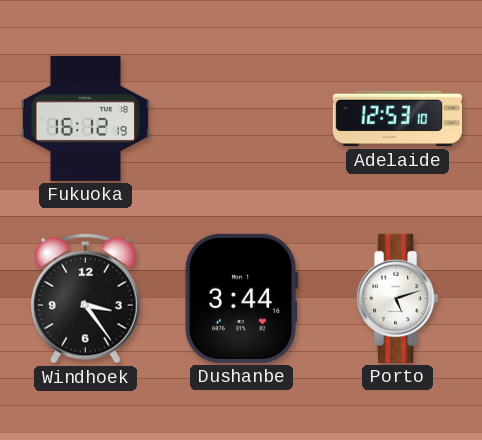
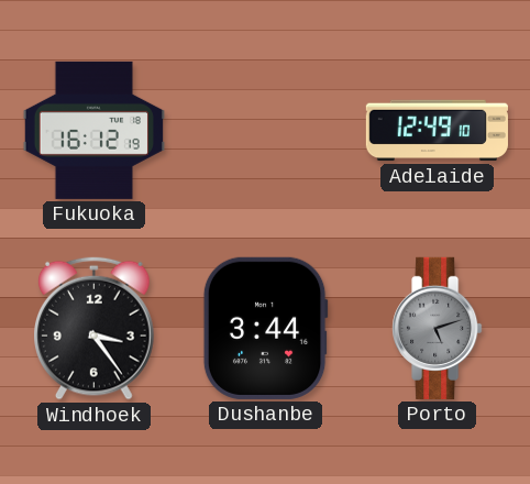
Adelaide: 12:53 -> 12:49 (437, 131)
Porto dial: white -> grey (438, 328)
